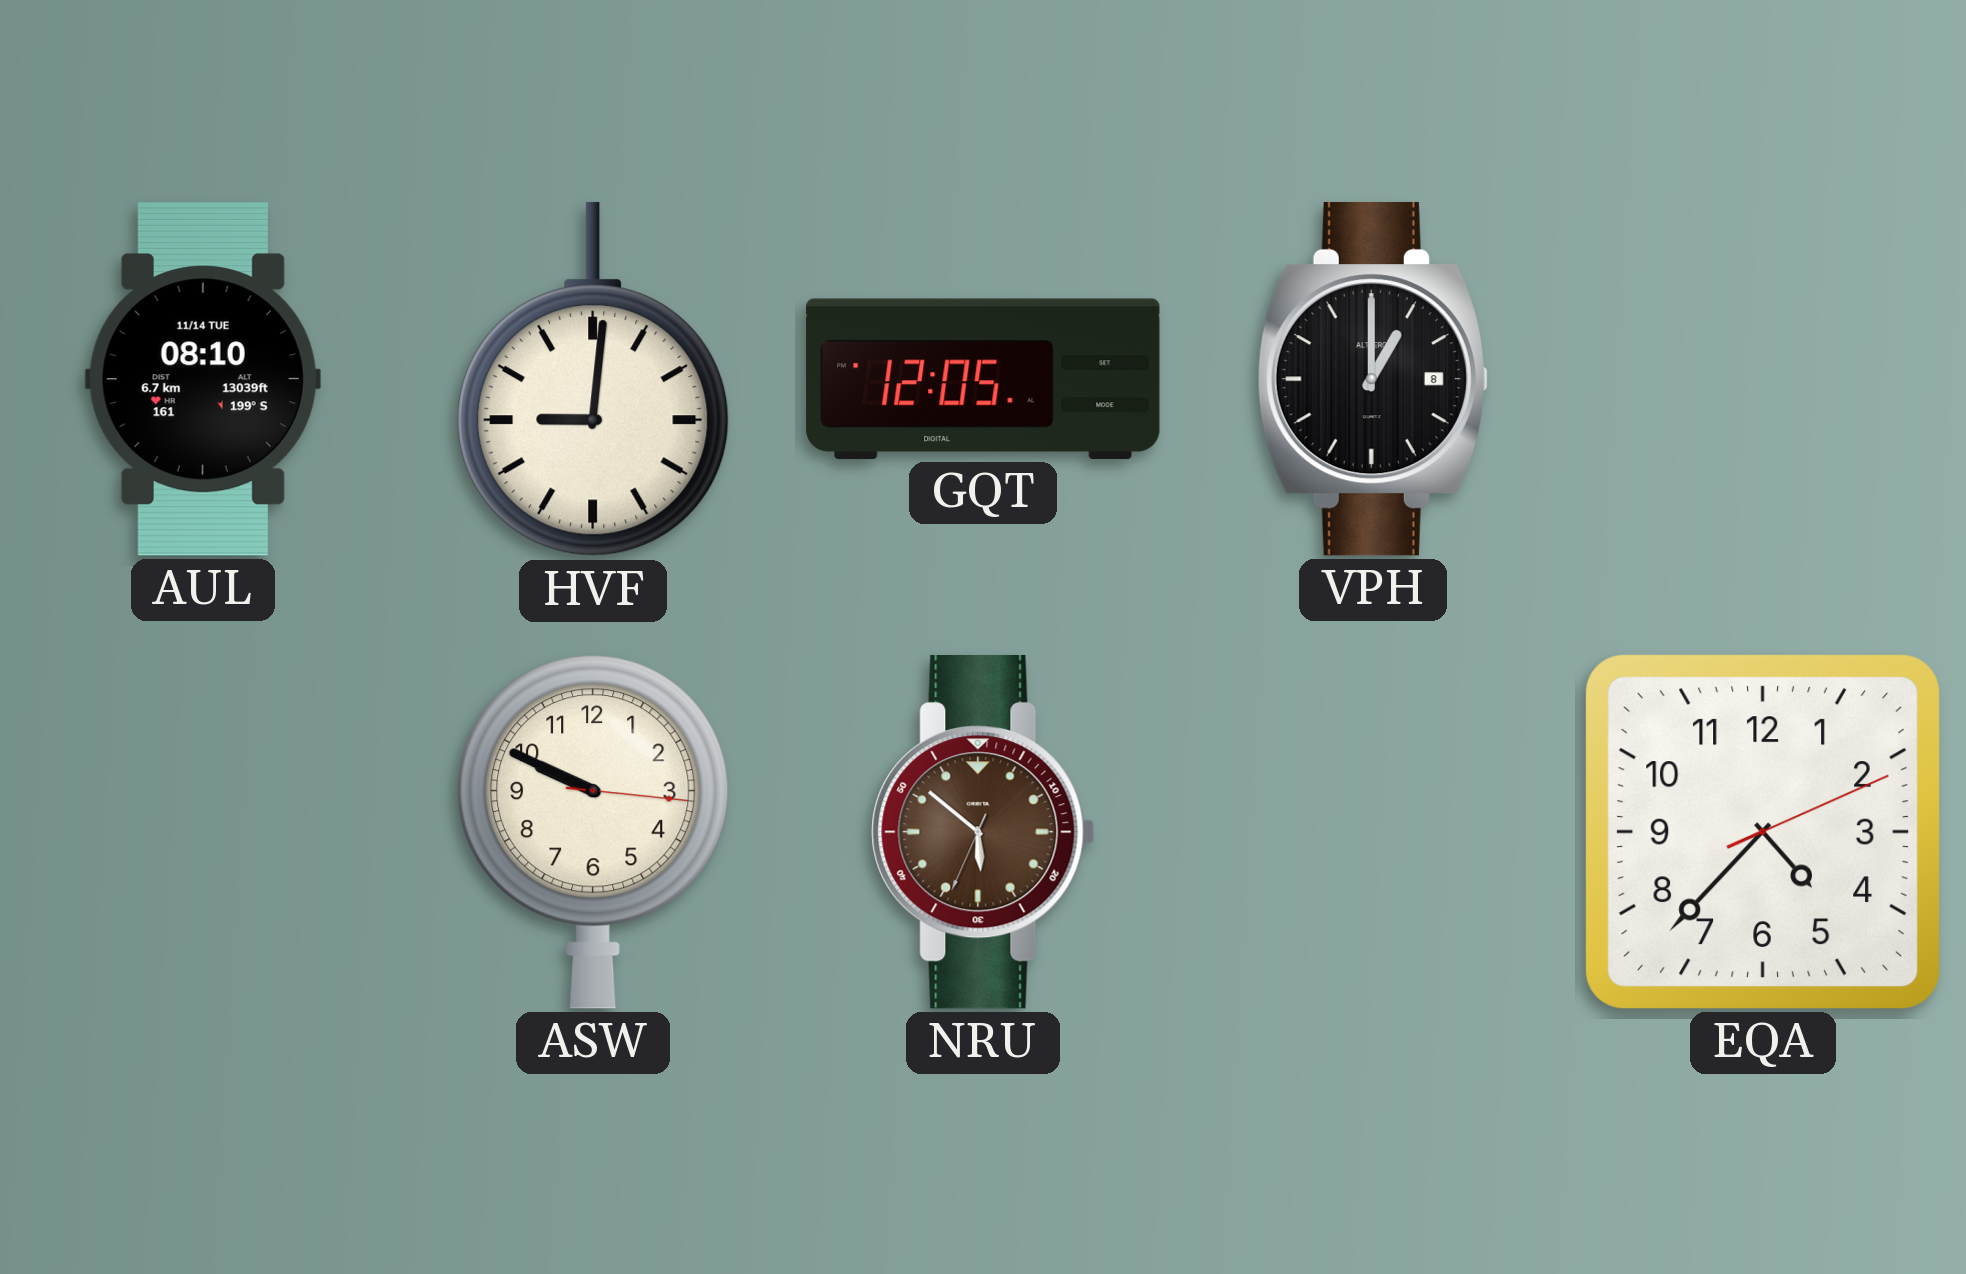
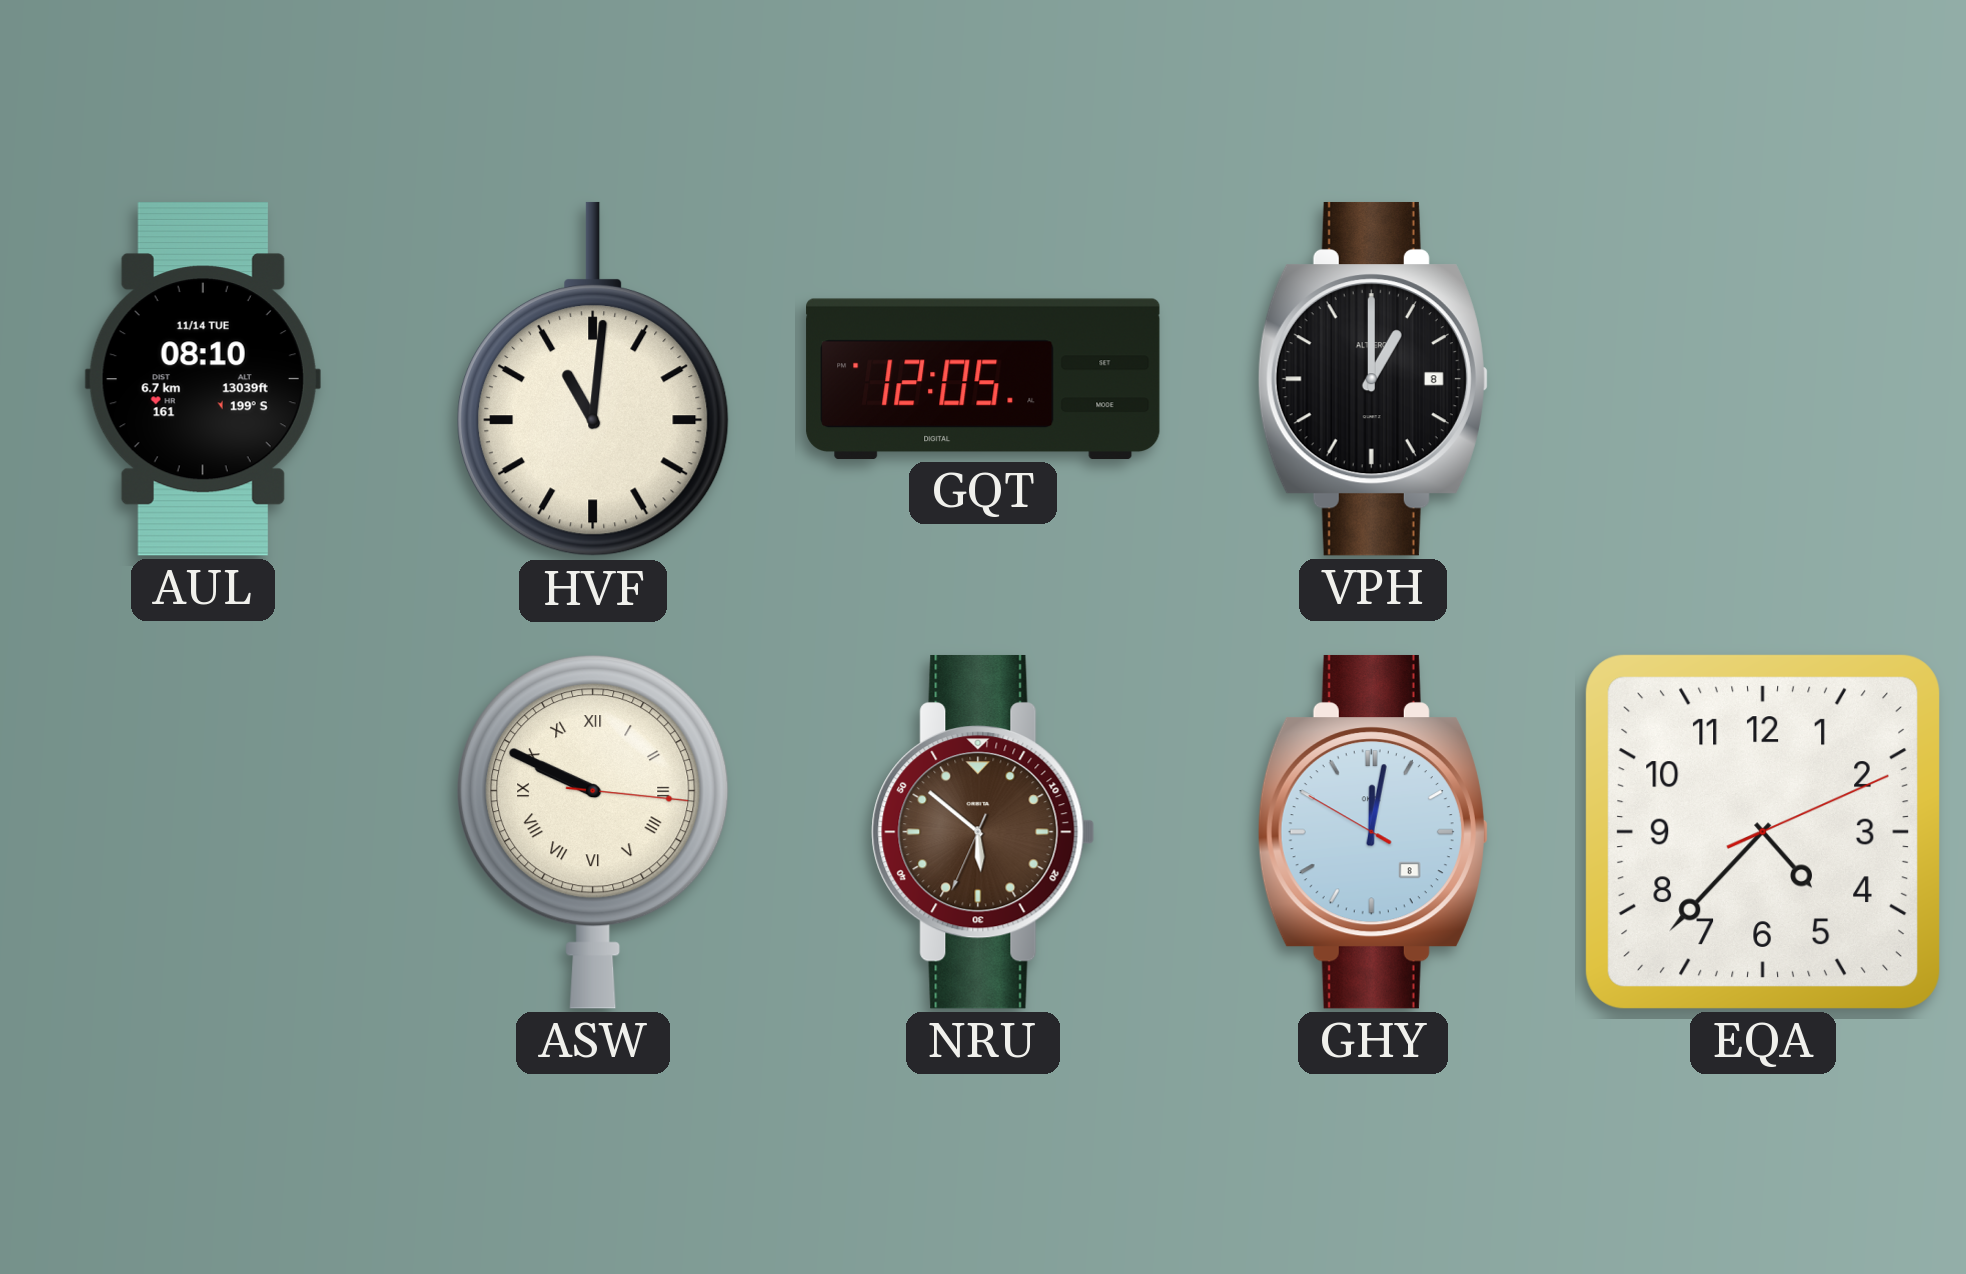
HVF: 9:01 -> 11:01 (594, 379)
ASW numerals: Arabic -> Roman (594, 831)
GHY: none -> 12:01 (1373, 832)
